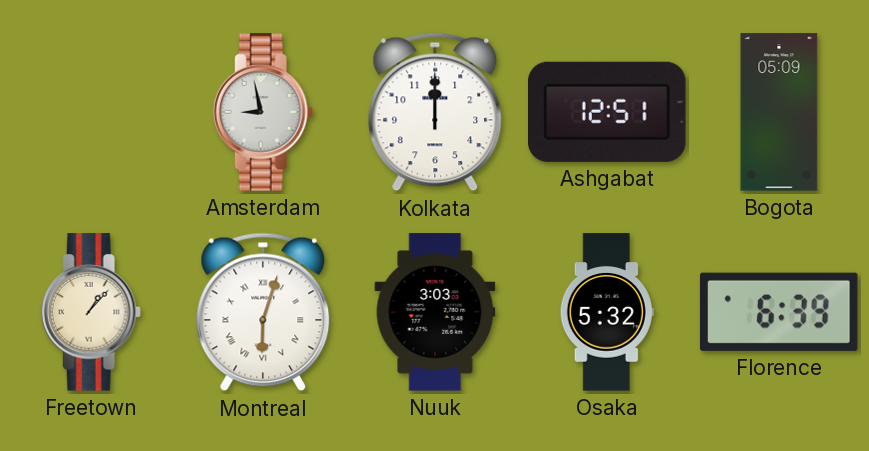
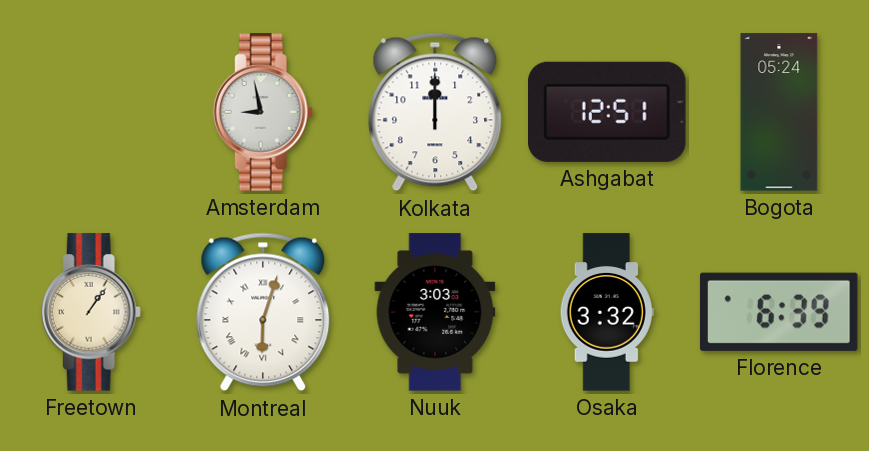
Bogota: 05:09 -> 05:24 (779, 112)
Freetown: 1:07 -> 1:06 (91, 312)
Osaka: 5:32 -> 3:32 (607, 312)
